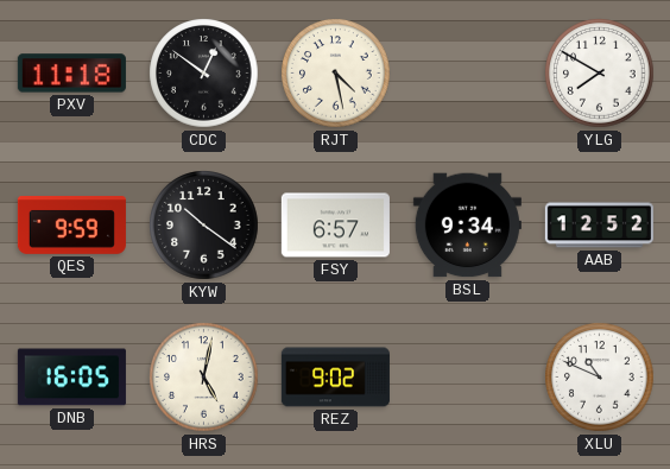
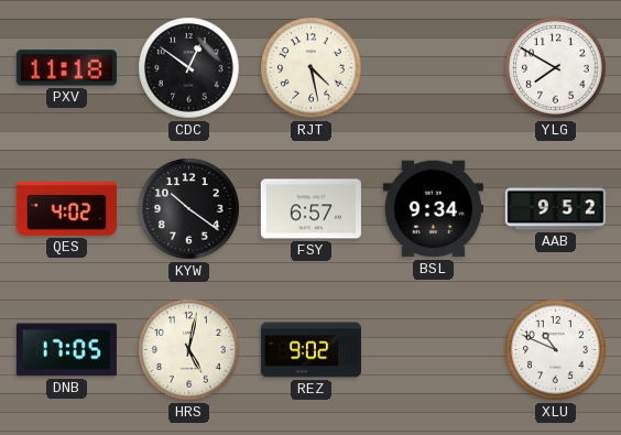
QES: 9:59 -> 4:02 (66, 209)
AAB: 12:52 -> 9:52 (555, 209)
DNB: 16:05 -> 17:05 (66, 350)
